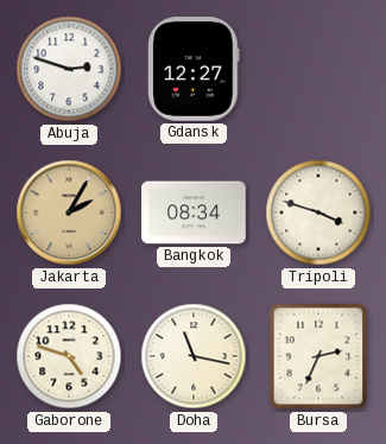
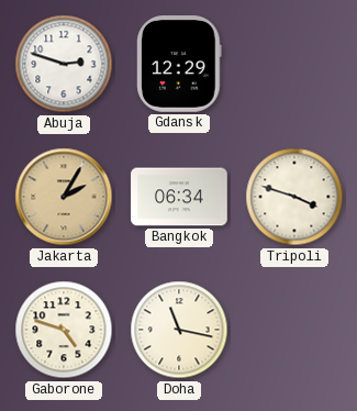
Gdansk: 12:27 -> 12:29 (179, 64)
Bangkok: 08:34 -> 06:34 (179, 197)
Bursa: 2:34 -> none (318, 356)
